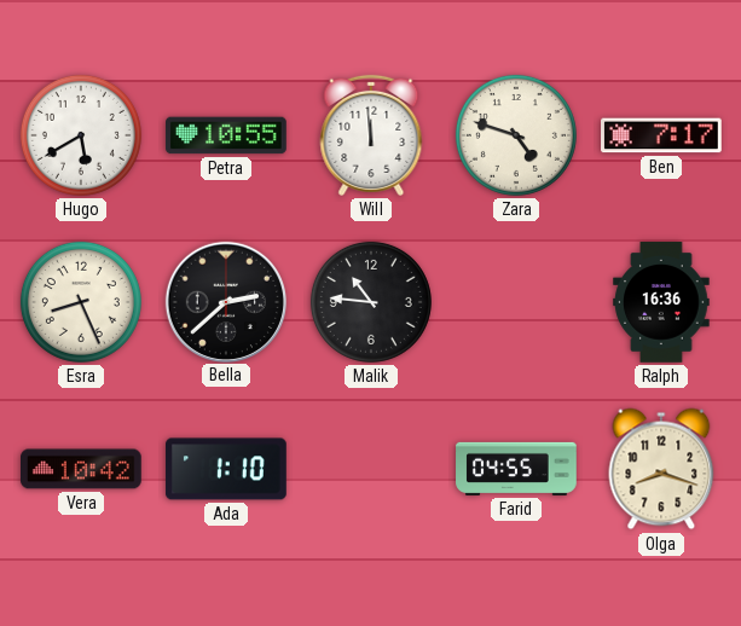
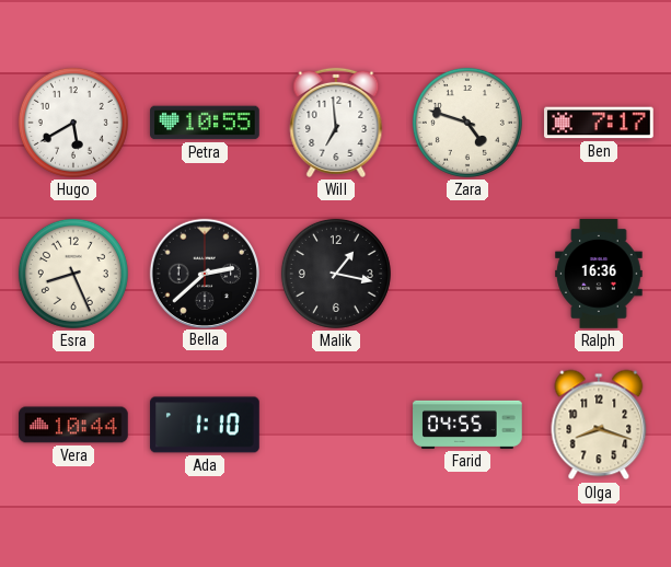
Will: 11:59 -> 6:59 (336, 123)
Malik: 10:46 -> 1:17 (336, 274)
Vera: 10:42 -> 10:44 (74, 425)
